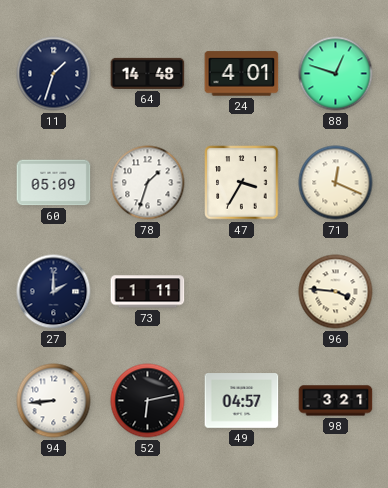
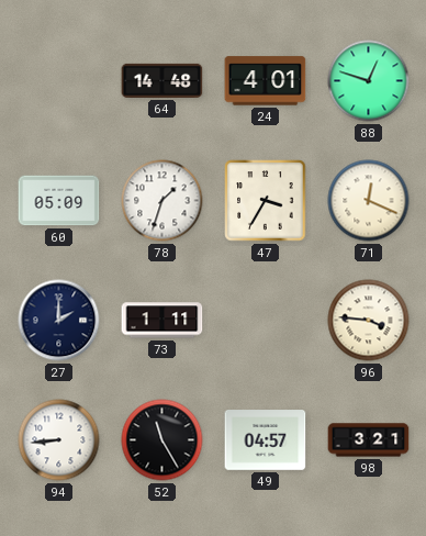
11: 1:33 -> none (54, 74)
52: 6:13 -> 11:25 (162, 440)
